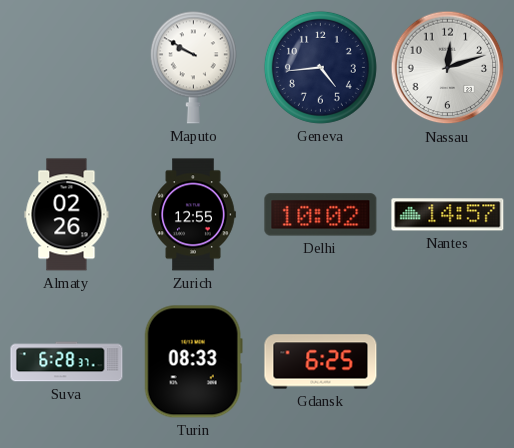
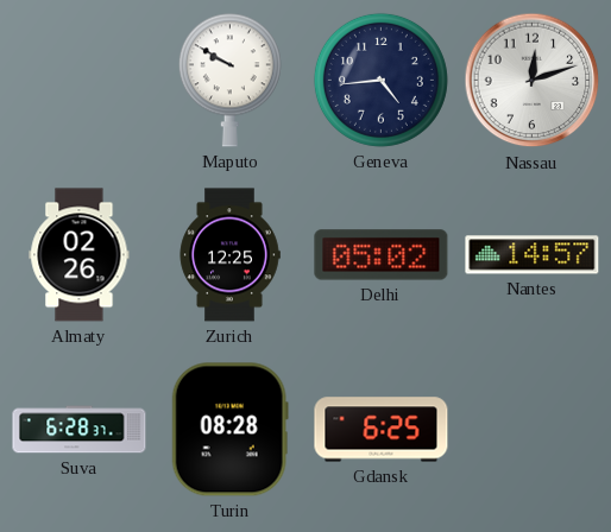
Zurich: 12:55 -> 12:25 (229, 255)
Delhi: 10:02 -> 05:02 (382, 255)
Turin: 08:33 -> 08:28 (229, 430)
